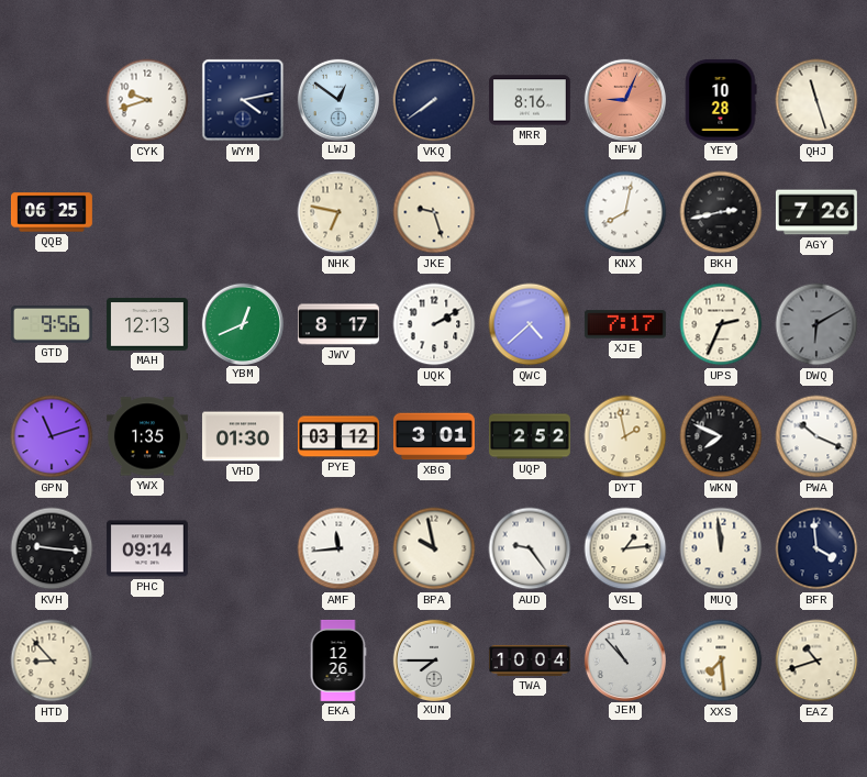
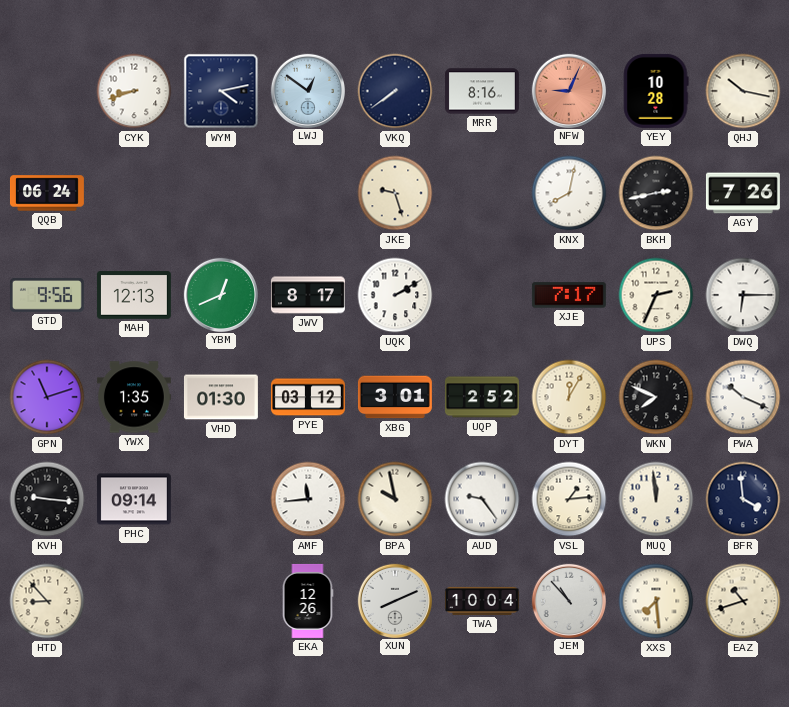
CYK: 9:42 -> 8:42 (134, 91)
QHJ: 11:27 -> 10:17 (743, 91)
QQB: 06:25 -> 06:24 (47, 193)
NHK: 6:47 -> none (338, 212)
QWC: 4:38 -> none (530, 324)
DWQ: 6:10 -> 6:15 (743, 295)
DWQ dial: grey -> white (743, 295)
DYT: 1:58 -> 12:05 (569, 397)
XUN: 7:45 -> 8:11 (394, 600)
